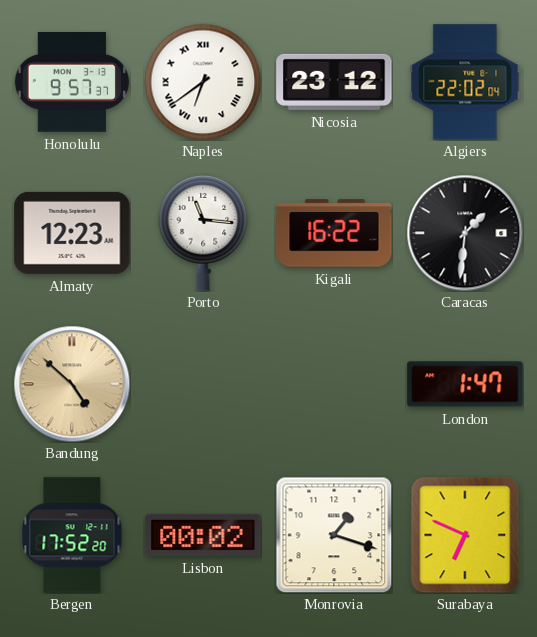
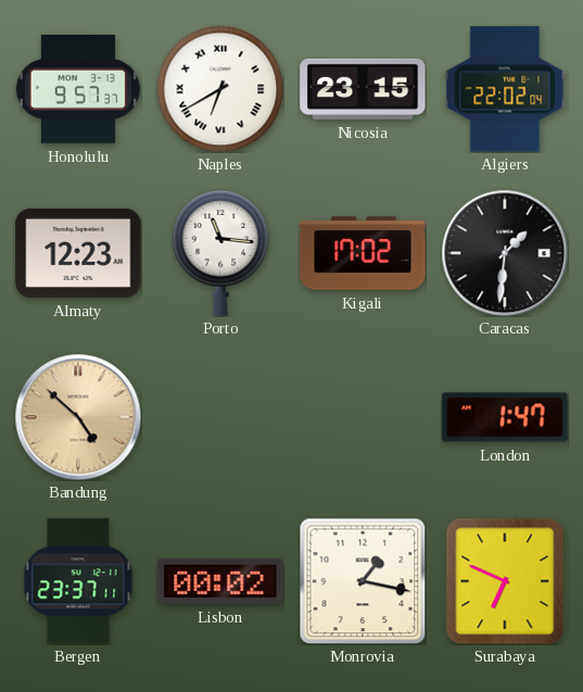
Naples: 6:39 -> 6:40 (220, 89)
Nicosia: 23:12 -> 23:15 (363, 89)
Kigali: 16:22 -> 17:02 (363, 253)
Bergen: 17:52 -> 23:37 (78, 581)
Monrovia: 1:18 -> 1:17 (363, 581)
